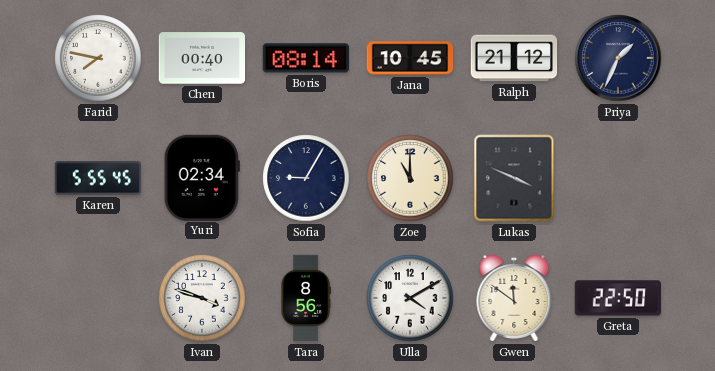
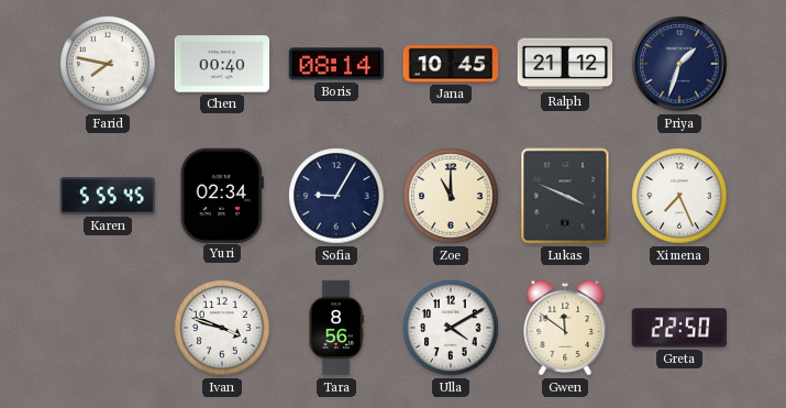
Priya: 1:34 -> 1:33 (679, 64)
Ximena: none -> 7:26 (679, 196)
